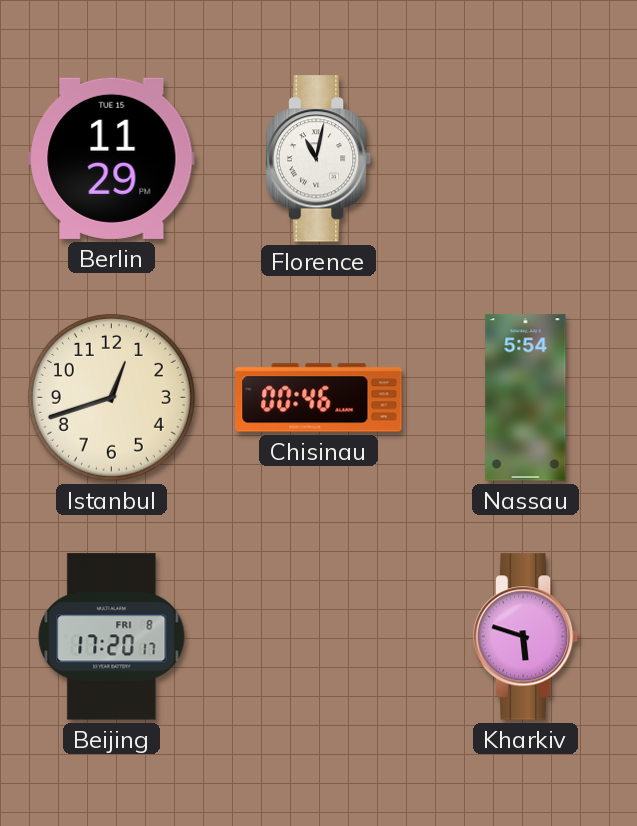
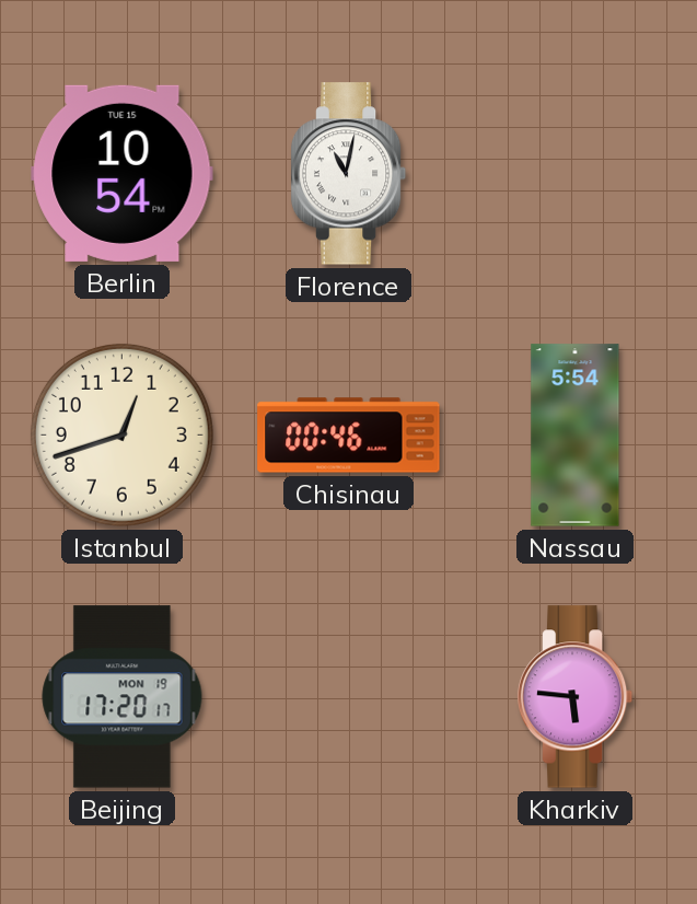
Berlin: 11:29 -> 10:54 (123, 173)
Beijing date: FRI 8 -> MON 19 (123, 697)
Kharkiv: 5:48 -> 5:46 (576, 697)
